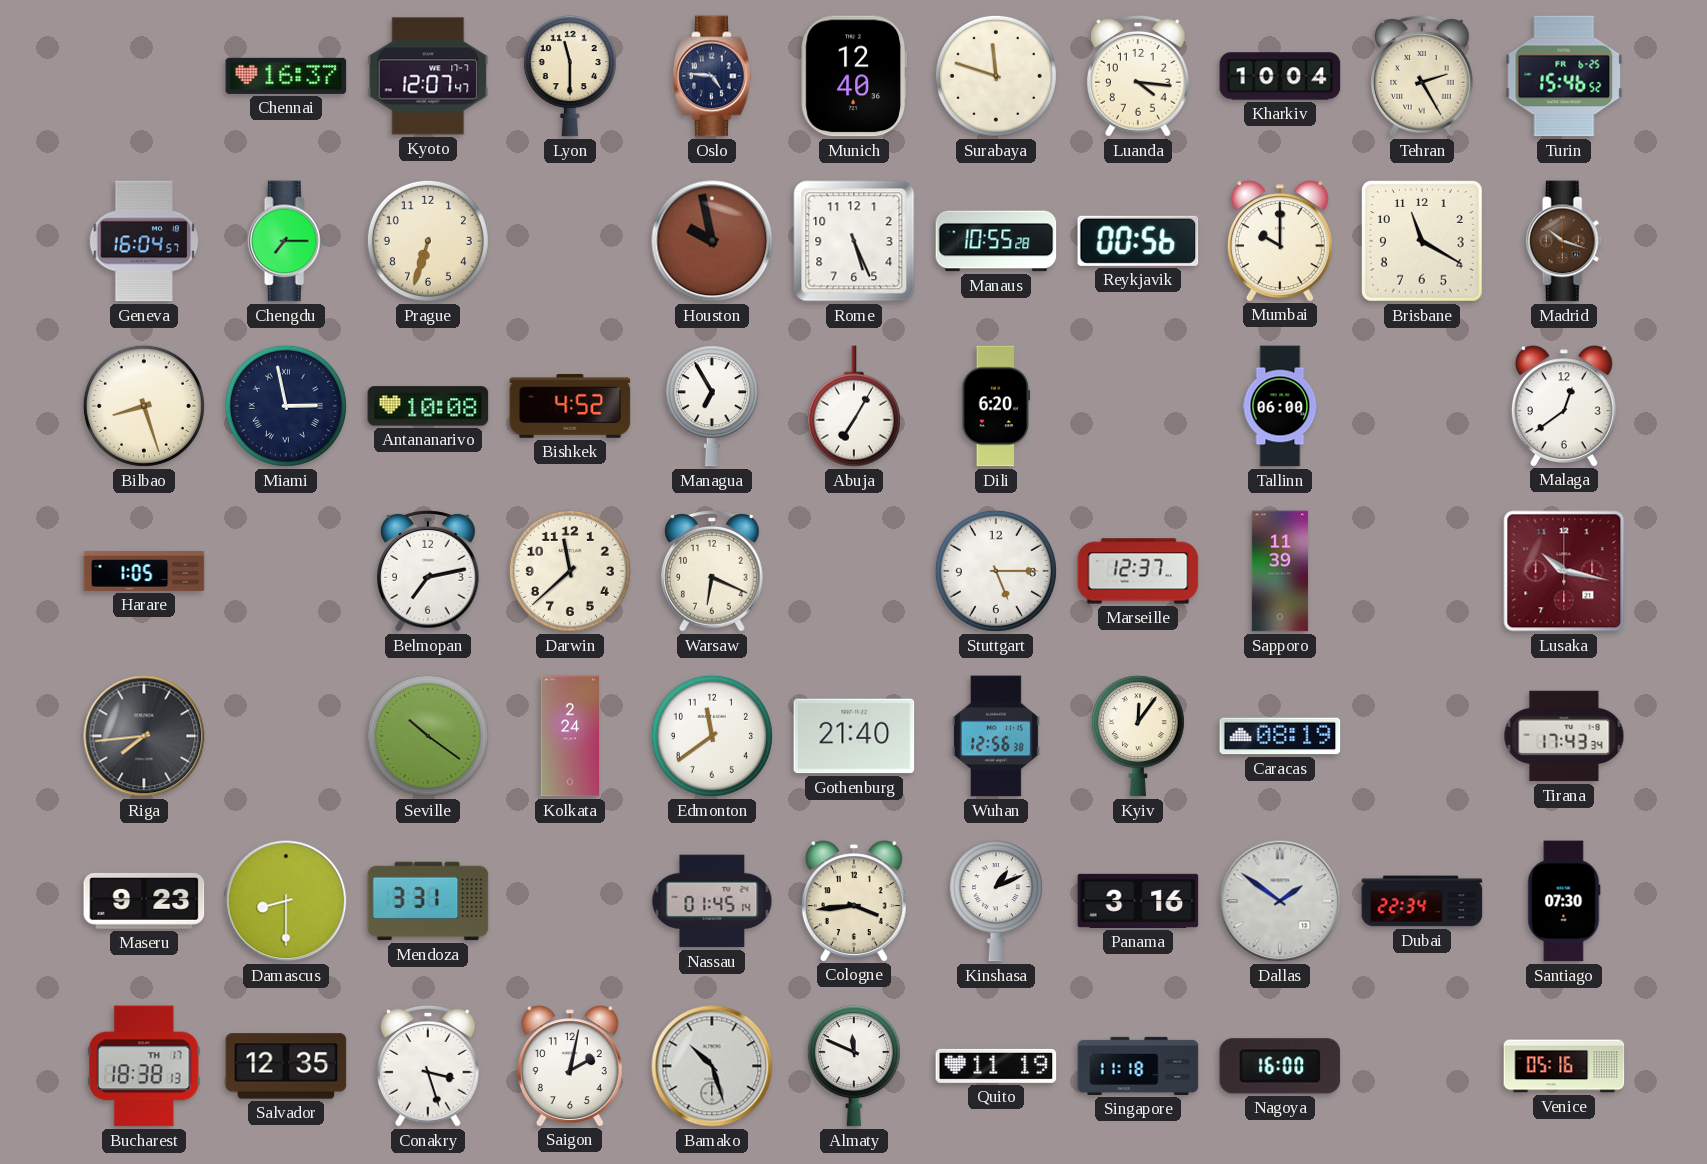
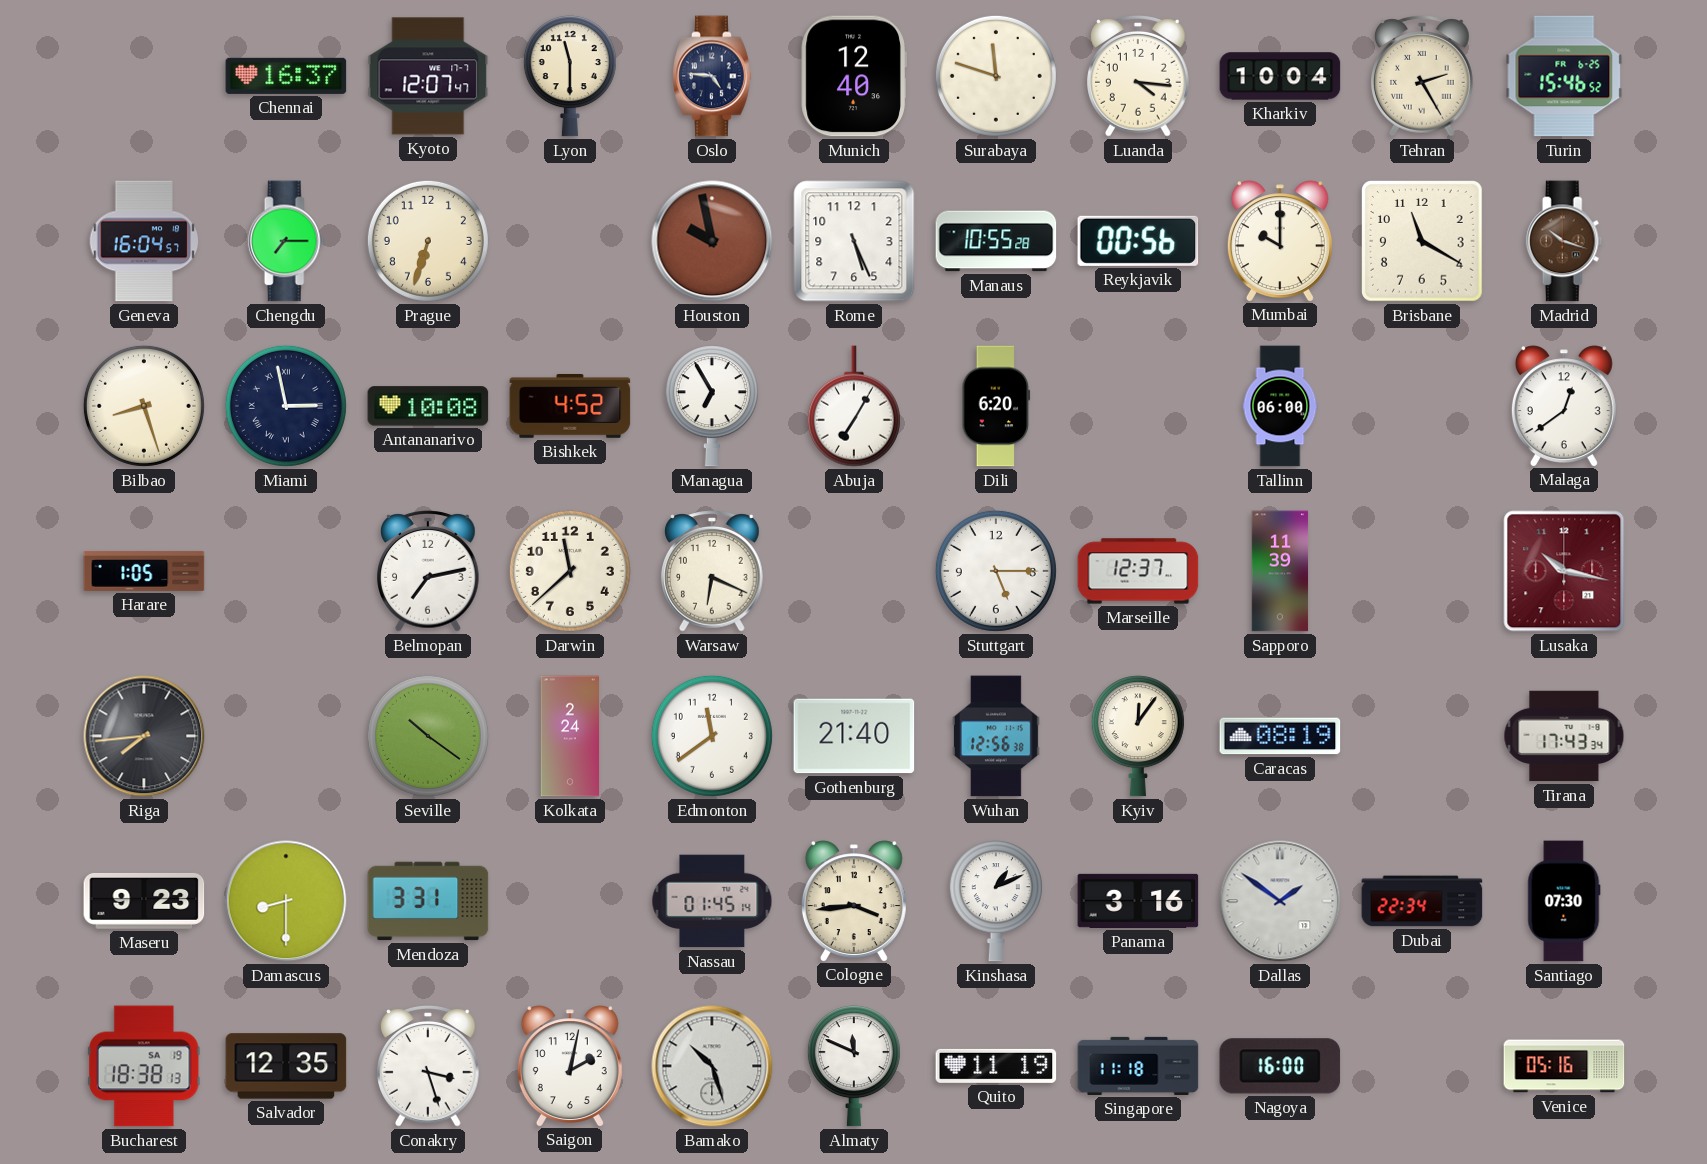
Bucharest date: TH 17 -> SA 19 (144, 1066)
